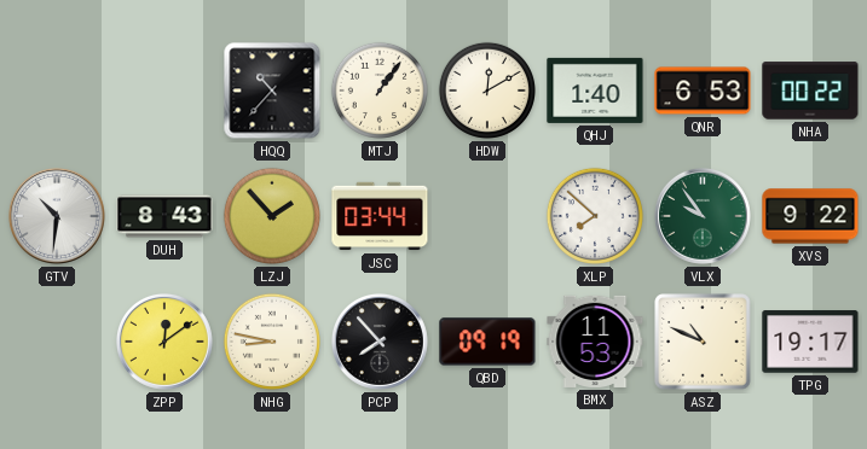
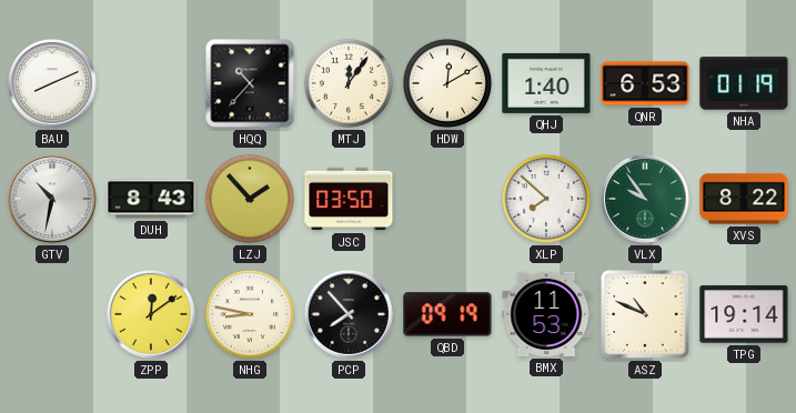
BAU: none -> 8:11 (52, 83)
MTJ: 1:06 -> 12:06 (349, 83)
NHA: 00:22 -> 01:19 (744, 83)
GTV: 10:31 -> 10:32 (52, 199)
JSC: 03:44 -> 03:50 (349, 199)
XVS: 9:22 -> 8:22 (744, 199)
TPG: 19:17 -> 19:14 (744, 314)
